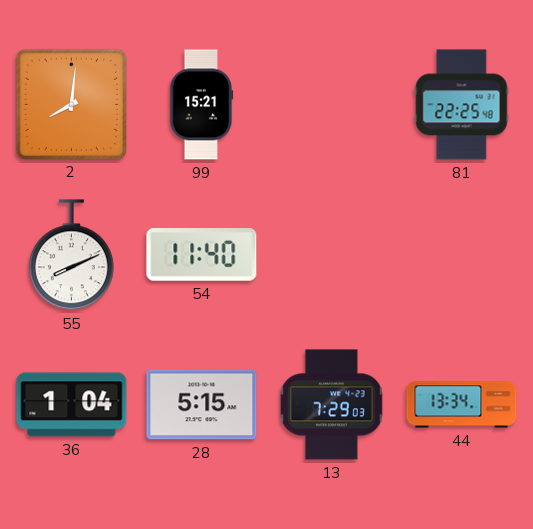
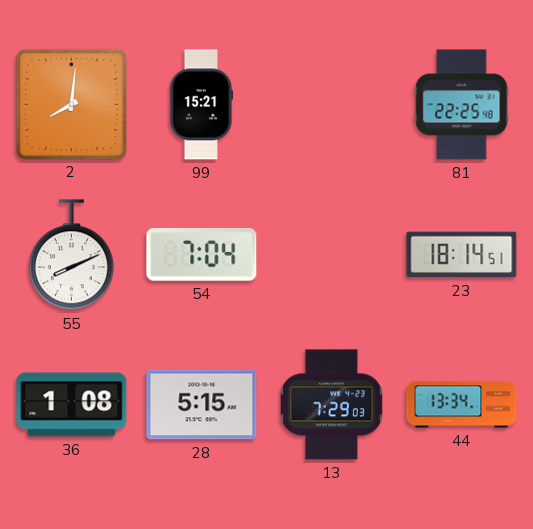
54: 11:40 -> 7:04 (202, 255)
23: none -> 18:14 (462, 255)
36: 1:04 -> 1:08 (72, 405)
